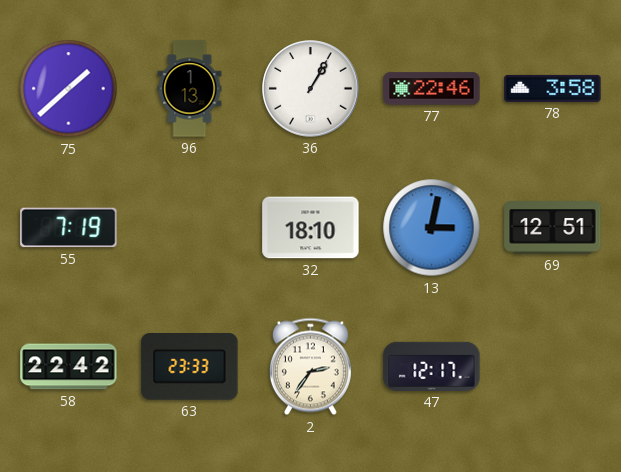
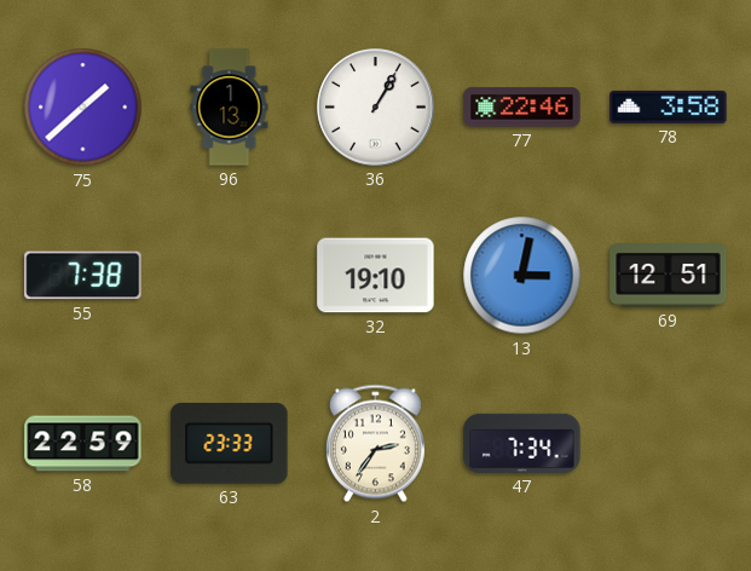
55: 7:19 -> 7:38 (83, 276)
32: 18:10 -> 19:10 (376, 276)
58: 22:42 -> 22:59 (83, 444)
47: 12:17 -> 7:34 (522, 443)
